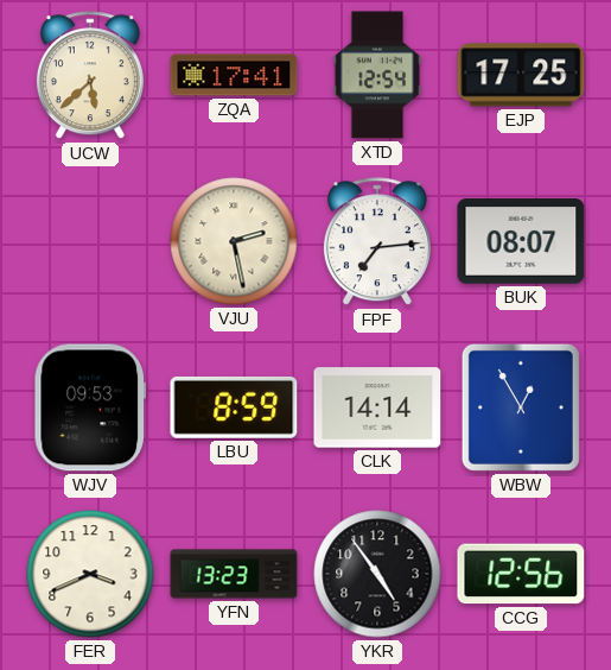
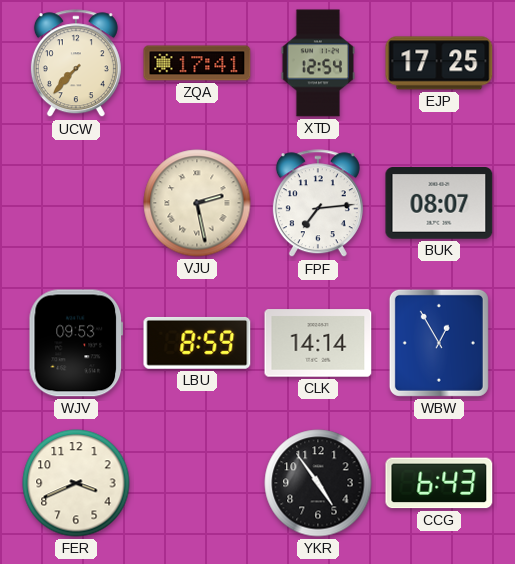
UCW: 5:38 -> 7:37 (76, 64)
YFN: 13:23 -> none (234, 574)
CCG: 12:56 -> 6:43 (439, 483)
